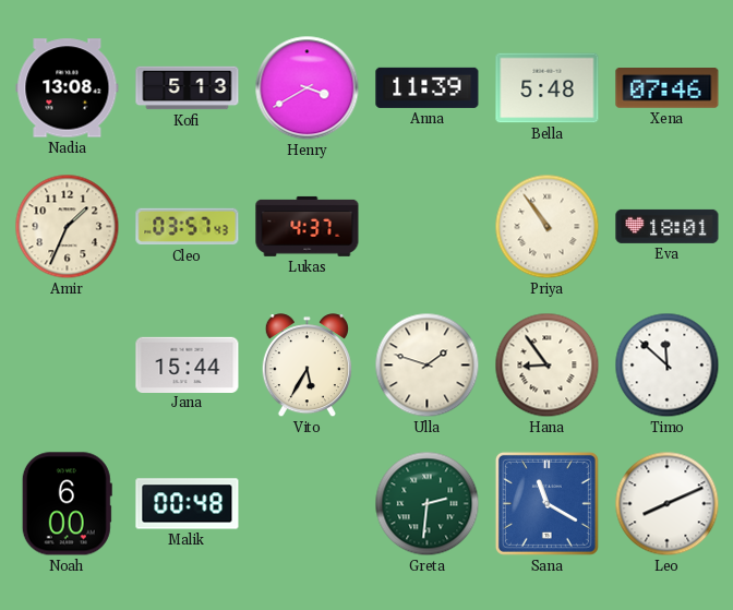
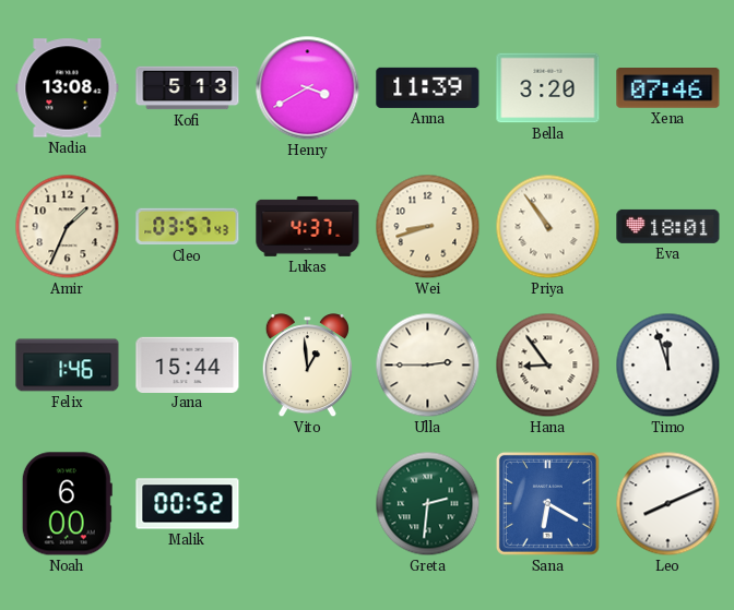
Bella: 5:48 -> 3:20 (548, 88)
Wei: none -> 8:42 (428, 227)
Felix: none -> 1:46 (68, 366)
Vito: 5:35 -> 12:59 (307, 366)
Ulla: 1:48 -> 2:45 (428, 366)
Timo: 11:52 -> 11:57 (668, 366)
Malik: 00:48 -> 00:52 (188, 504)
Sana: 11:20 -> 6:20 (547, 503)
